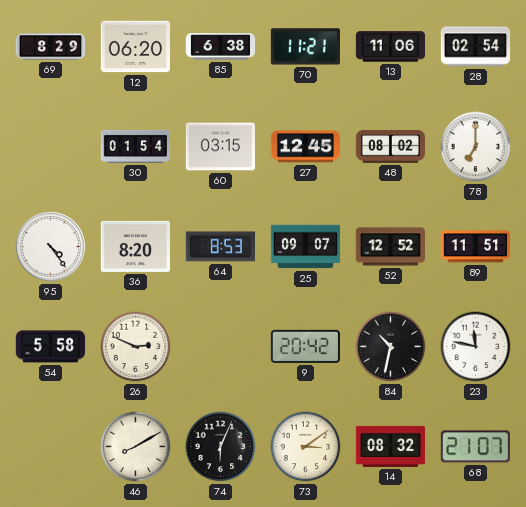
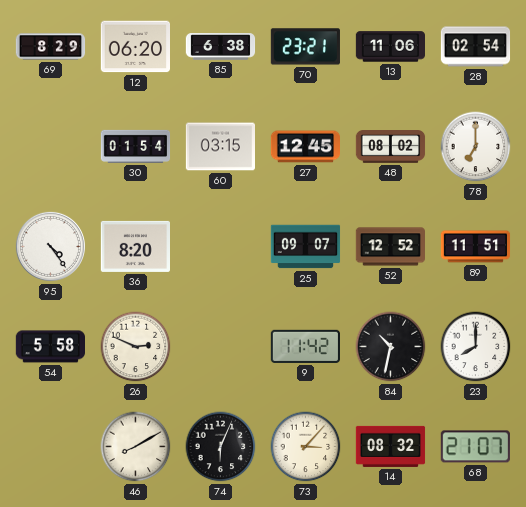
70: 11:21 -> 23:21 (305, 47)
64: 8:53 -> none (220, 247)
9: 20:42 -> 11:42 (305, 346)
23: 11:47 -> 8:00 (476, 347)
73: 3:09 -> 3:07 (306, 447)
